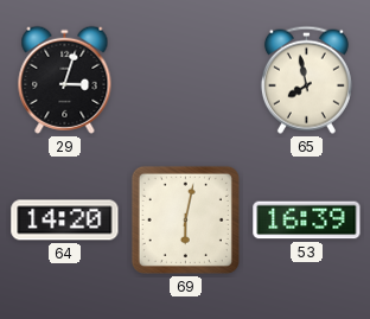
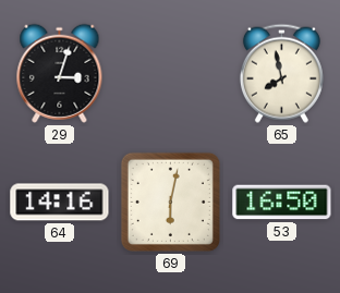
64: 14:20 -> 14:16 (60, 203)
53: 16:39 -> 16:50 (282, 203)
